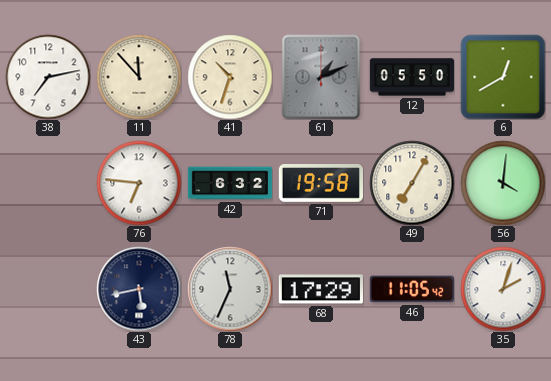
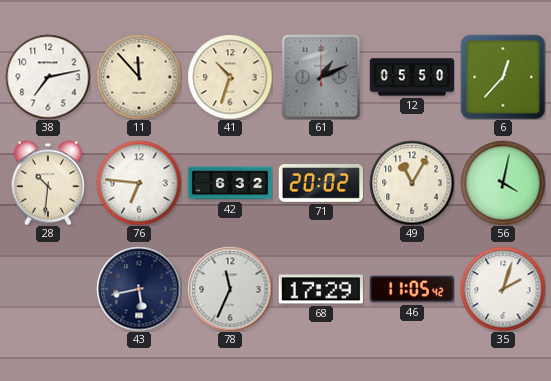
6: 12:40 -> 12:37 (503, 77)
28: none -> 10:31 (47, 183)
71: 19:58 -> 20:02 (320, 184)
49: 7:05 -> 11:05 (412, 183)
56: 4:01 -> 4:02 (503, 183)
